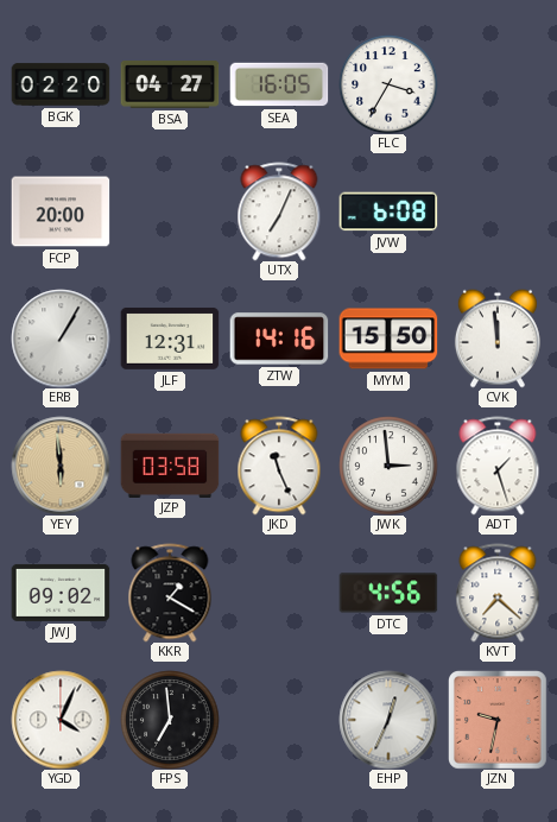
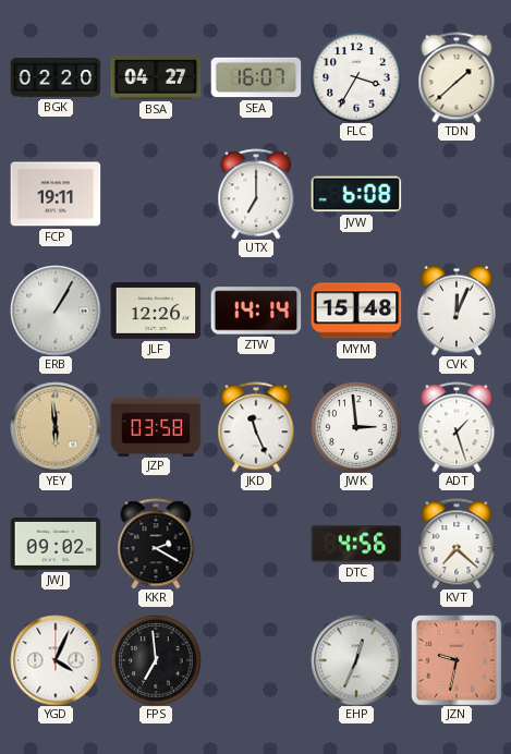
SEA: 16:05 -> 16:07 (256, 77)
TDN: none -> 1:38 (457, 77)
FCP: 20:00 -> 19:11 (56, 194)
UTX: 7:04 -> 7:00 (256, 194)
JLF: 12:31 -> 12:26 (156, 311)
ZTW: 14:16 -> 14:14 (256, 311)
MYM: 15:50 -> 15:48 (356, 311)
CVK: 11:59 -> 12:04 (457, 311)
KKR: 1:20 -> 2:20 (156, 544)
